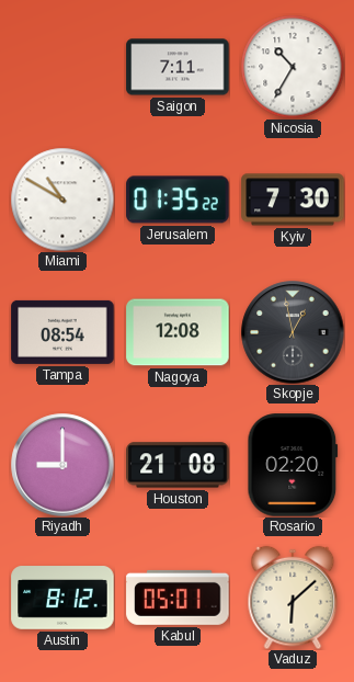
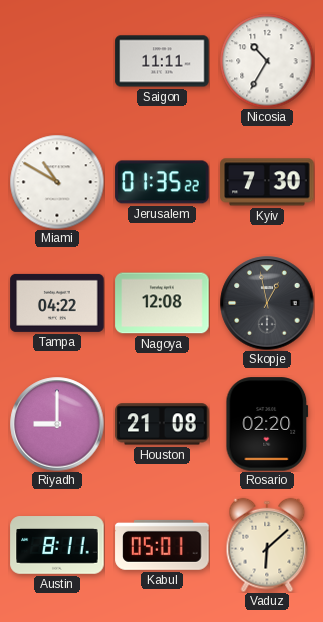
Saigon: 7:11 -> 11:11 (162, 61)
Tampa: 08:54 -> 04:22 (57, 303)
Austin: 8:12 -> 8:11 (57, 545)
